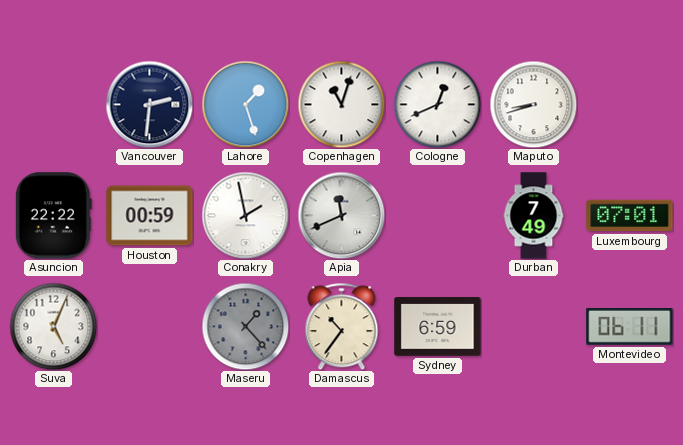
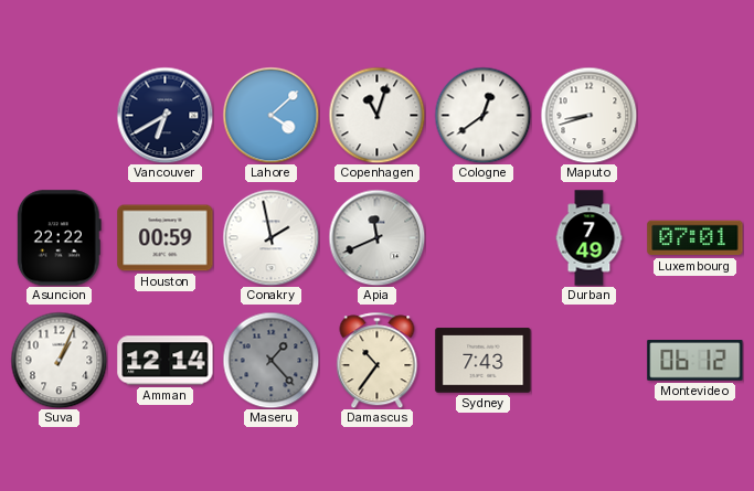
Vancouver: 2:31 -> 6:40 (164, 115)
Lahore: 1:27 -> 4:08 (270, 115)
Cologne: 12:41 -> 12:39 (482, 115)
Suva: 5:04 -> 1:04 (59, 360)
Amman: none -> 12:14 (166, 361)
Sydney: 6:59 -> 7:43 (484, 361)
Montevideo: 06:11 -> 06:12 (695, 361)
